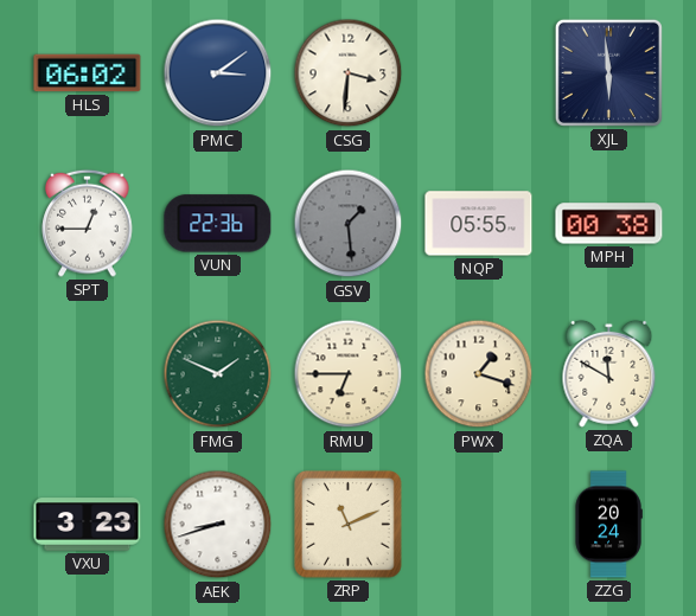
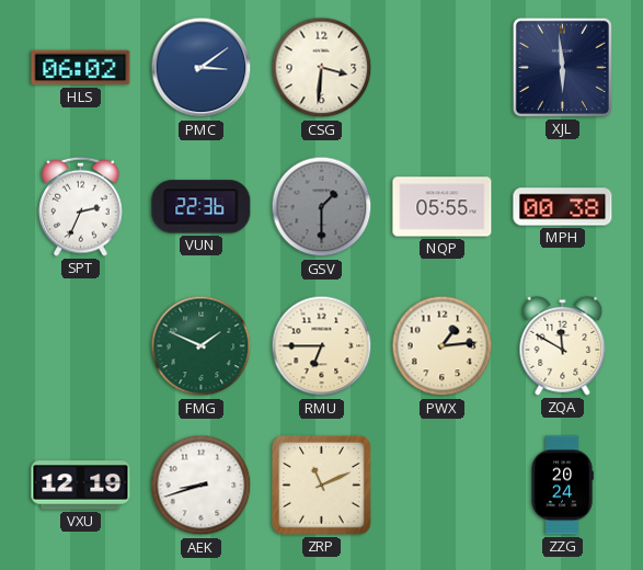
SPT: 12:45 -> 2:34 (81, 206)
GSV: 1:29 -> 1:30 (322, 207)
PWX: 1:18 -> 1:14 (443, 346)
VXU: 3:23 -> 12:19 (81, 486)
